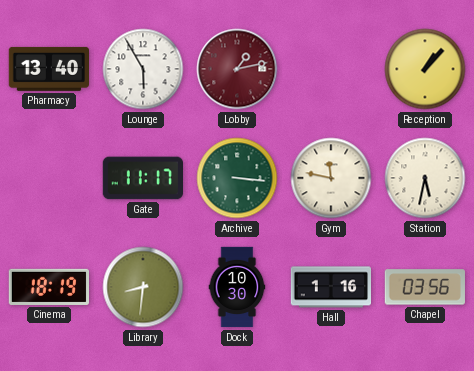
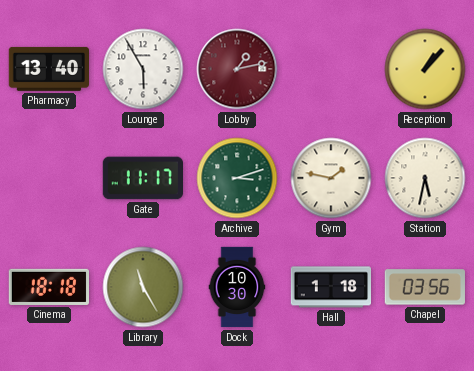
Archive: 3:16 -> 3:12 (237, 178)
Gym: 11:47 -> 1:47 (331, 178)
Cinema: 18:19 -> 18:18 (48, 287)
Library: 8:31 -> 11:25 (143, 287)
Hall: 1:16 -> 1:18 (330, 287)
